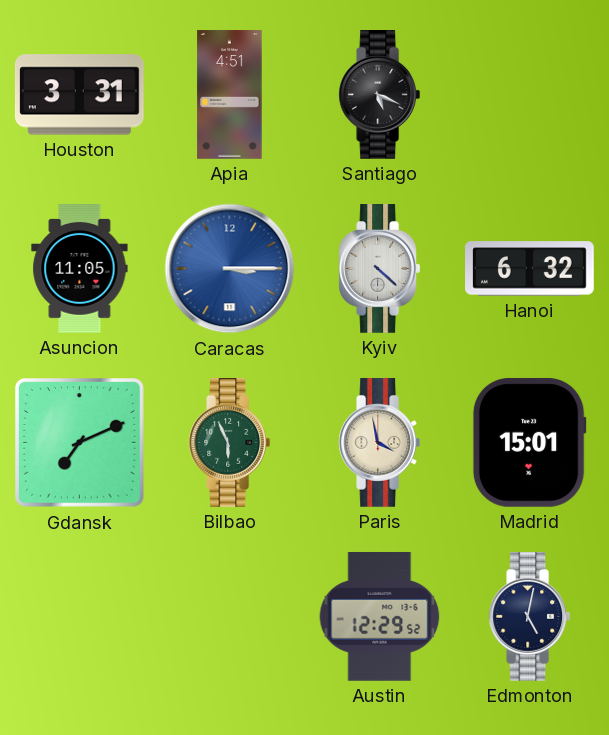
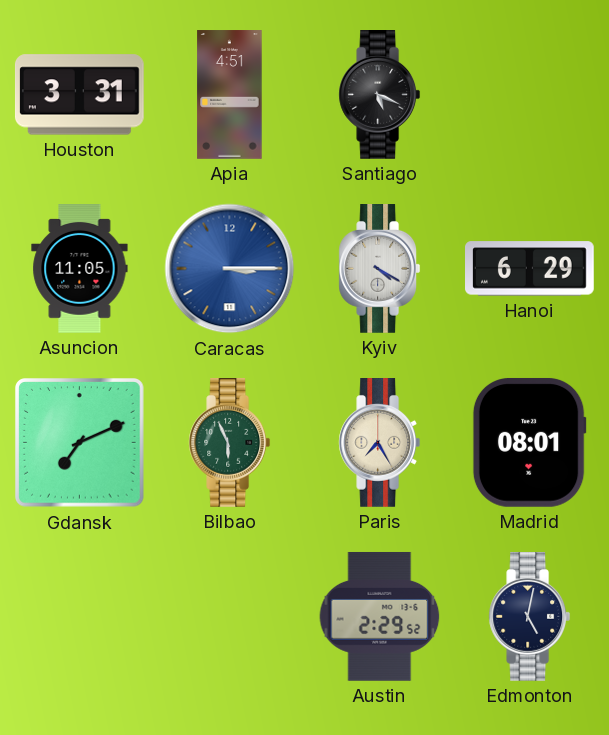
Kyiv: 4:22 -> 4:20 (380, 269)
Hanoi: 6:32 -> 6:29 (530, 269)
Paris: 3:58 -> 7:25 (380, 443)
Madrid: 15:01 -> 08:01 (529, 442)
Austin: 12:29 -> 2:29 (380, 617)
